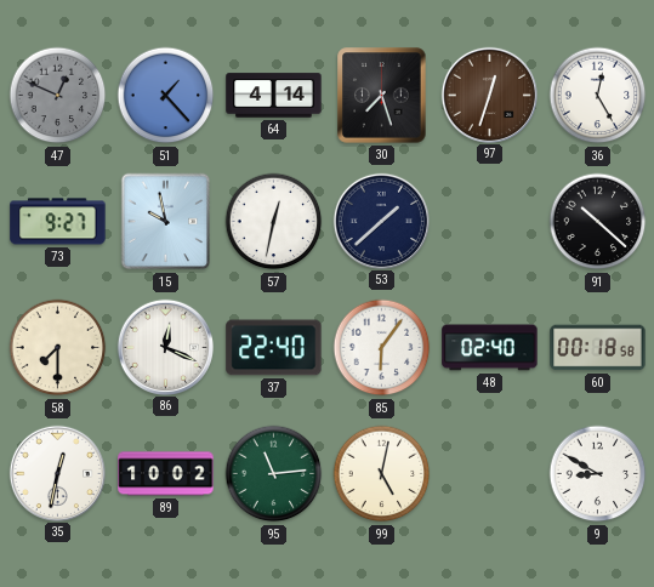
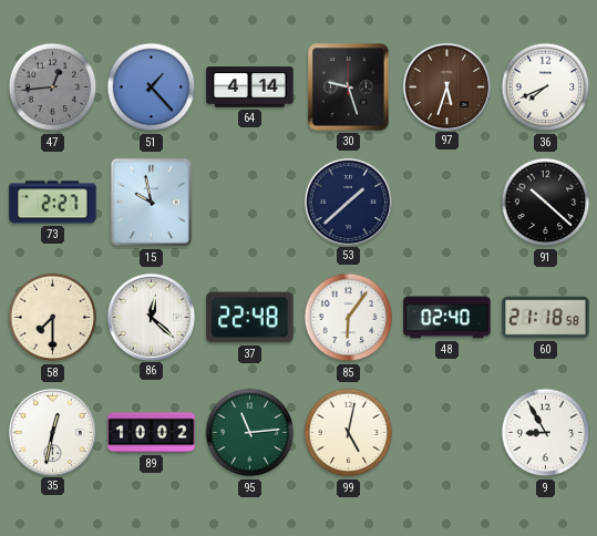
47: 12:49 -> 12:44 (53, 87)
30: 7:27 -> 9:27 (349, 87)
97: 12:33 -> 5:33 (446, 86)
36: 12:25 -> 7:41 (546, 87)
73: 9:27 -> 2:27 (53, 203)
57: 12:32 -> none (274, 222)
86: 12:19 -> 12:22 (151, 317)
37: 22:40 -> 22:48 (250, 318)
60: 00:18 -> 21:18 (546, 318)
9: 8:50 -> 8:55 (546, 433)
